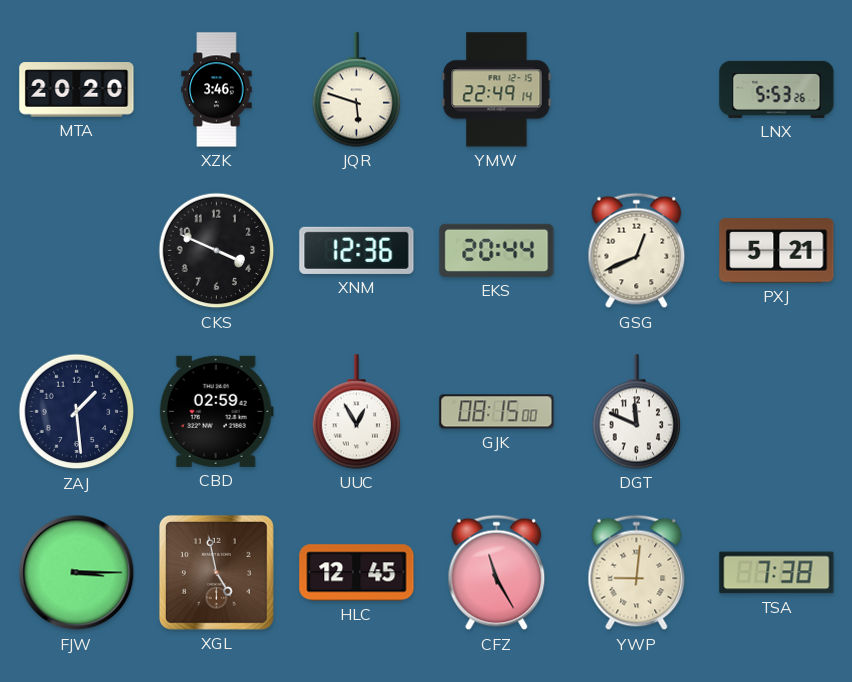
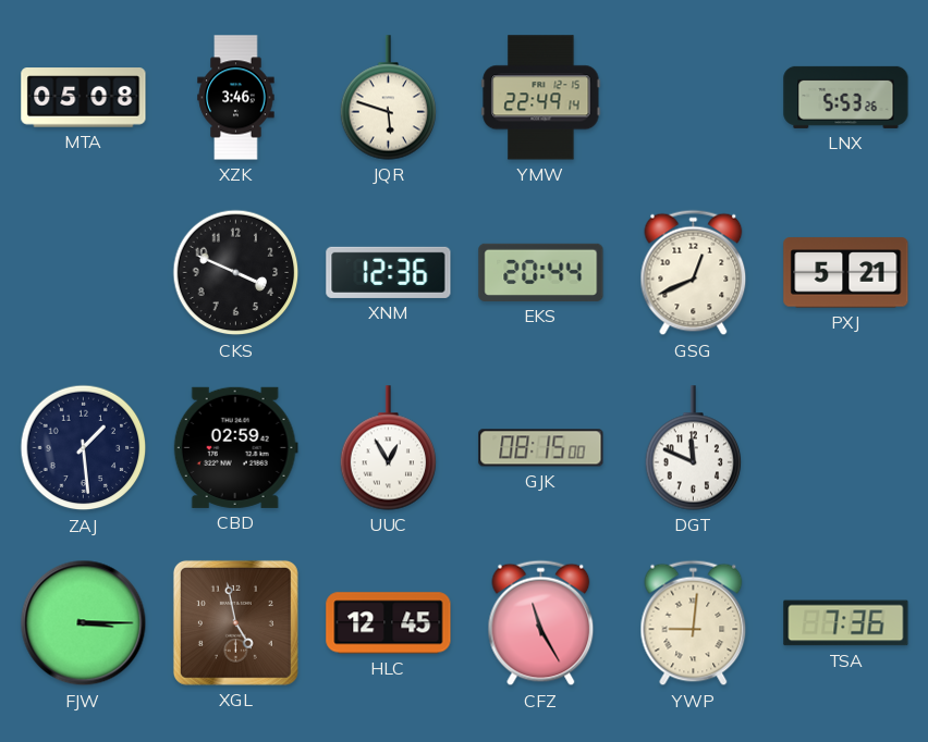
MTA: 20:20 -> 05:08 (84, 98)
TSA: 7:38 -> 7:36 (846, 623)
